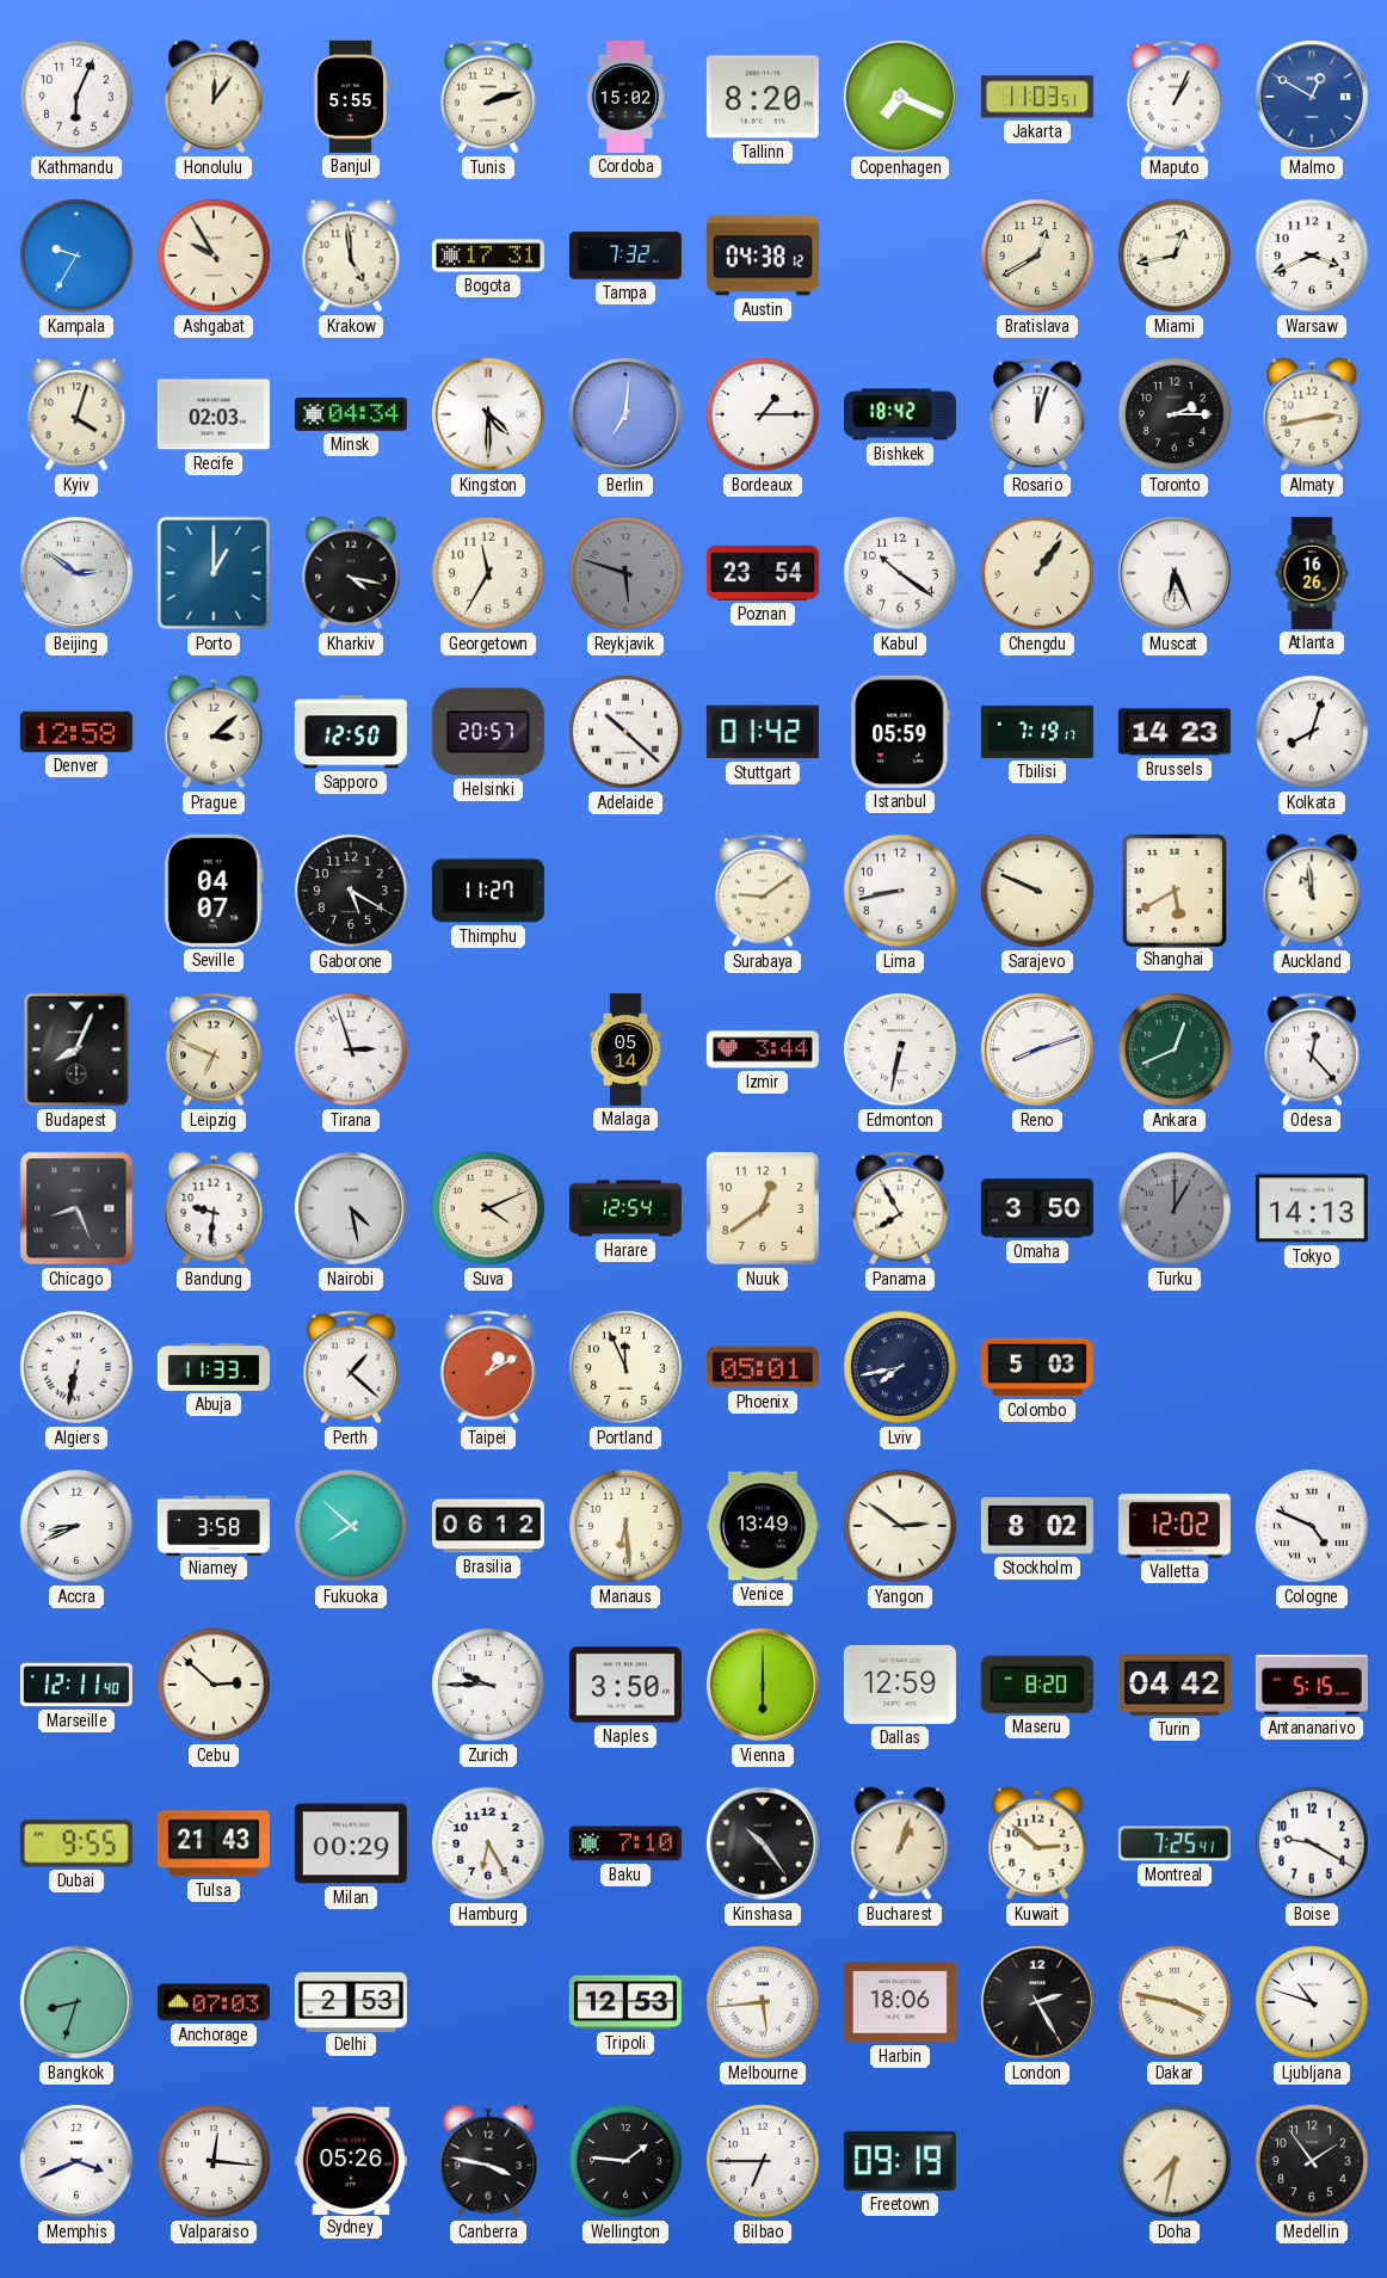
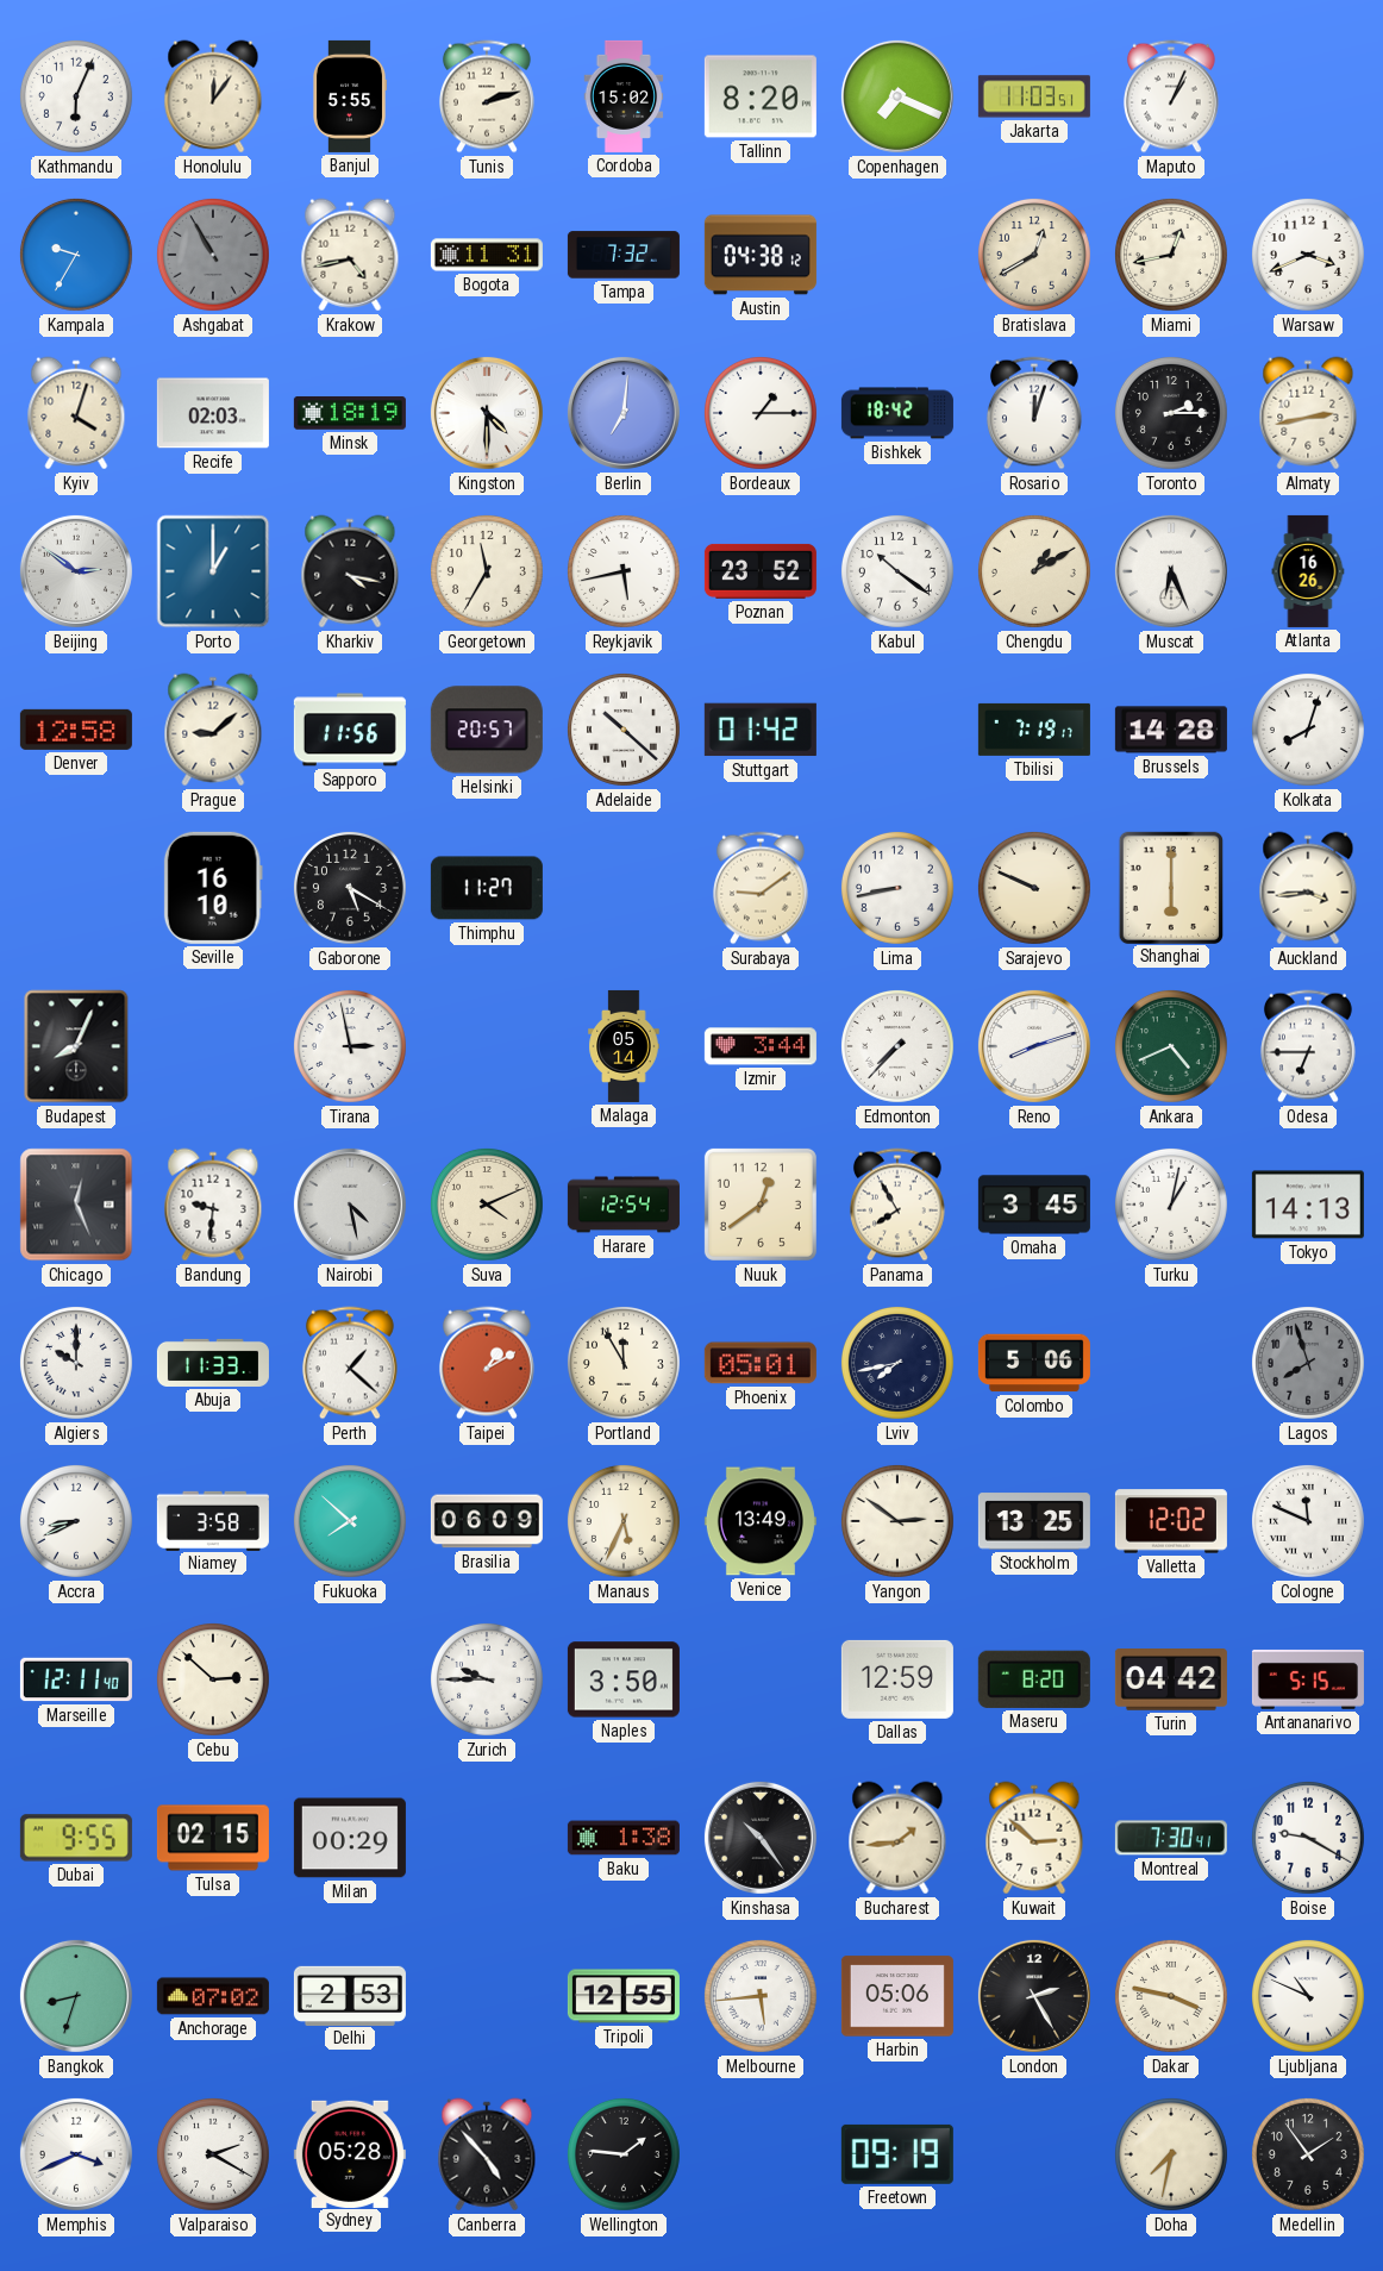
Malmo: 12:50 -> none (1312, 97)
Ashgabat: 9:55 -> 10:55 (213, 255)
Ashgabat dial: cream -> grey (213, 255)
Krakow: 4:59 -> 4:43 (350, 255)
Bogota: 17:31 -> 11:31 (487, 255)
Minsk: 04:34 -> 18:19 (350, 414)
Reykjavik: 5:48 -> 5:43 (624, 571)
Reykjavik dial: grey -> white (624, 571)
Poznan: 23:54 -> 23:52 (761, 571)
Chengdu: 1:06 -> 1:10 (1034, 571)
Prague: 3:08 -> 9:08 (213, 730)
Sapporo: 12:50 -> 11:56 (350, 730)
Istanbul: 05:59 -> none (900, 732)
Brussels: 14:23 -> 14:28 (1171, 730)
Seville: 04:07 -> 16:10 (213, 888)
Shanghai: 5:40 -> 6:00 (1170, 887)
Auckland: 10:59 -> 3:44 (1308, 888)
Leipzig: 6:49 -> none (214, 1049)
Tirana: 2:57 -> 2:58 (350, 1046)
Edmonton: 6:32 -> 7:37 (897, 1046)
Ankara: 12:41 -> 4:41 (1171, 1046)
Odesa: 12:23 -> 6:45 (1308, 1046)
Chicago: 8:26 -> 12:26 (76, 1205)
Omaha: 3:50 -> 3:45 (1034, 1205)
Turku: 1:00 -> 1:02 (1171, 1205)
Turku dial: grey -> white (1171, 1205)
Algiers: 6:32 -> 10:00 (76, 1363)
Portland: 11:56 -> 11:55 (624, 1363)
Colombo: 5:03 -> 5:06 (1034, 1363)
Lagos: none -> 7:57 (1308, 1363)
Brasilia: 06:12 -> 06:09 (487, 1521)
Manaus: 6:29 -> 5:34 (624, 1521)
Stockholm: 8:02 -> 13:25 (1034, 1521)
Cologne: 4:49 -> 11:49 (1308, 1521)
Vienna: 6:00 -> none (763, 1685)
Tulsa: 21:43 -> 02:15 (213, 1838)
Hamburg: 6:25 -> none (488, 1843)
Baku: 7:10 -> 1:38 (624, 1838)
Bucharest: 1:03 -> 1:44 (897, 1838)
Montreal: 7:25 -> 7:30 (1171, 1838)
Anchorage: 07:03 -> 07:02 (213, 1996)
Tripoli: 12:53 -> 12:55 (624, 1996)
Harbin: 18:06 -> 05:06 (897, 1996)
Ljubljana: 10:48 -> 10:49 (1308, 1996)
Valparaiso: 12:16 -> 2:20 (213, 2154)
Sydney: 05:26 -> 05:28 (350, 2153)
Canberra: 3:47 -> 4:53 (487, 2154)
Bilbao: 6:45 -> none (763, 2161)
